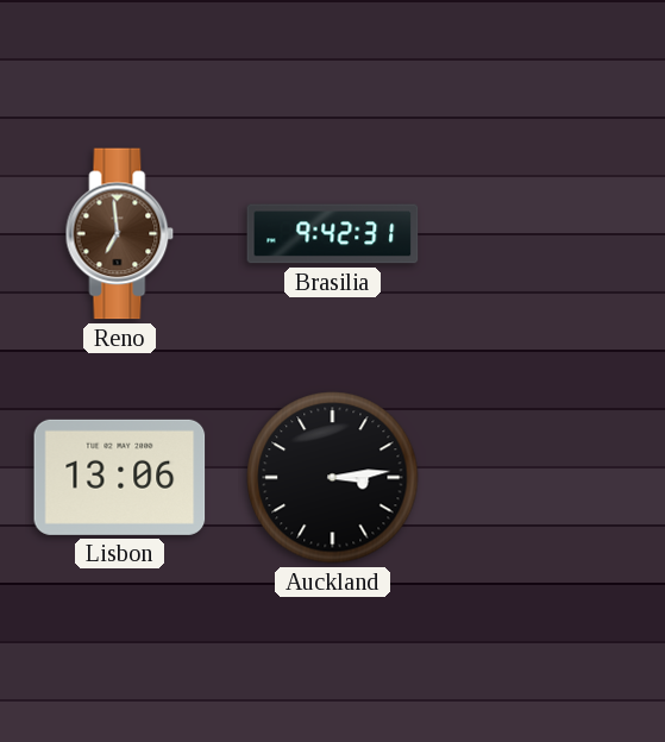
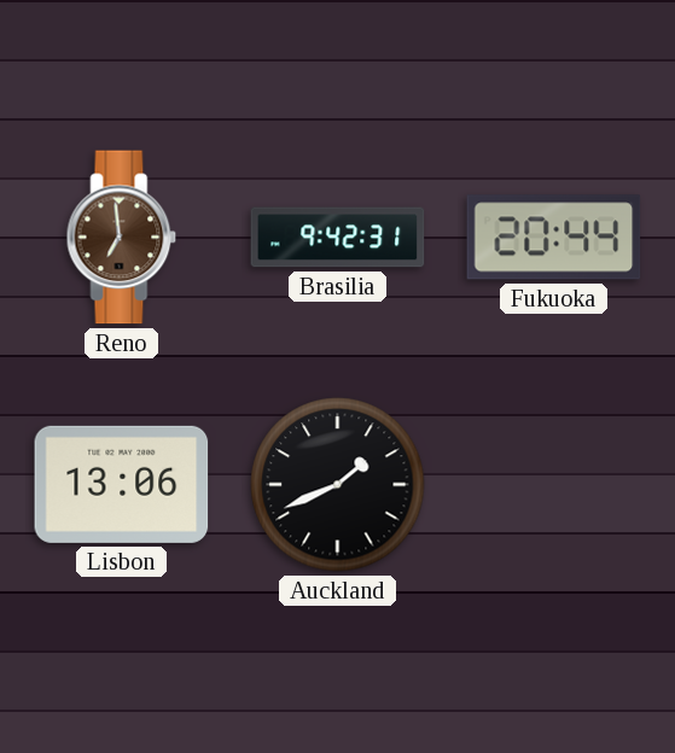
Fukuoka: none -> 20:44 (554, 238)
Auckland: 3:14 -> 1:41 (338, 485)
